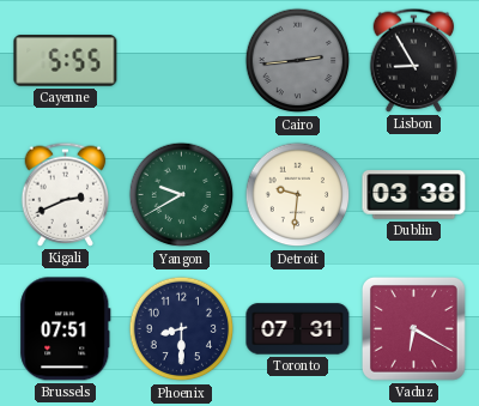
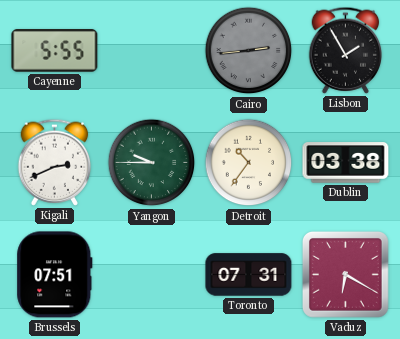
Lisbon: 8:55 -> 1:55 (346, 50)
Yangon: 9:40 -> 9:45 (152, 163)
Detroit: 9:31 -> 10:36 (249, 163)
Phoenix: 8:30 -> none (182, 329)
